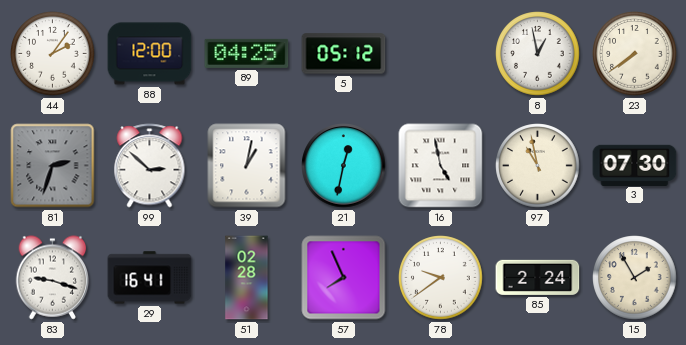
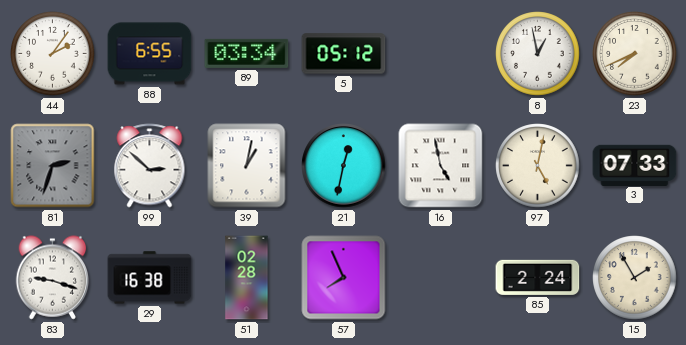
88: 12:00 -> 6:55 (150, 54)
89: 04:25 -> 03:34 (247, 53)
23: 7:39 -> 7:41 (635, 54)
97: 10:58 -> 5:02 (538, 166)
3: 07:30 -> 07:33 (635, 165)
29: 16:41 -> 16:38 (150, 278)
78: 9:39 -> none (441, 278)
